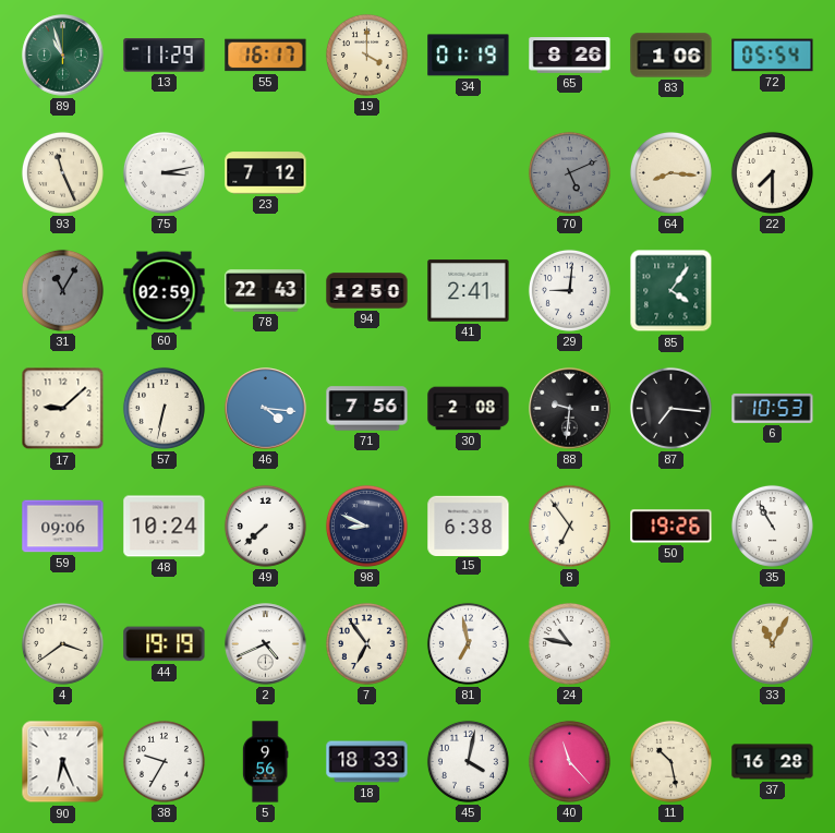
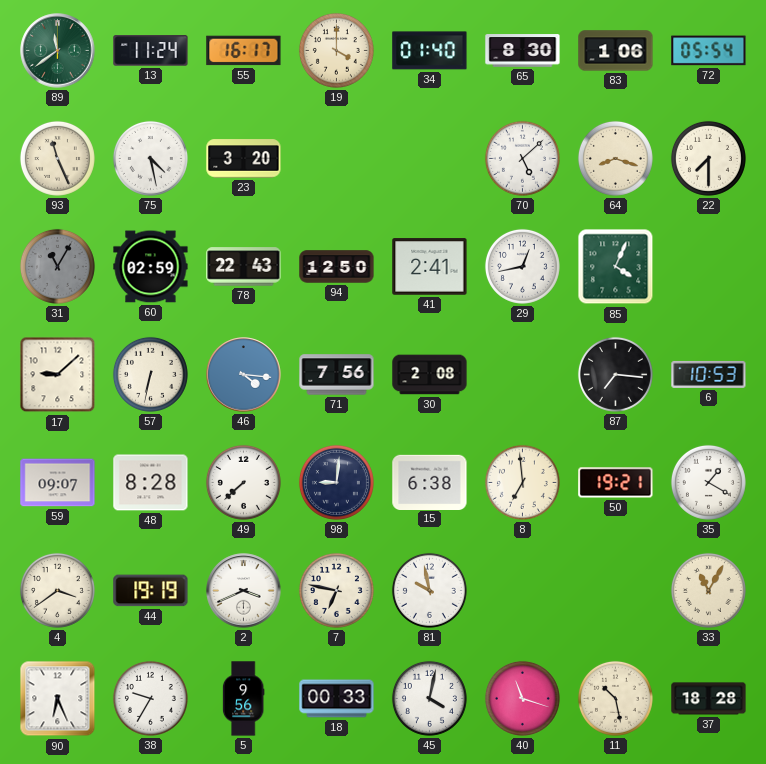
89: 10:57 -> 11:39 (58, 51)
13: 11:29 -> 11:24 (151, 51)
34: 01:19 -> 01:40 (430, 51)
65: 8:26 -> 8:30 (523, 51)
75: 3:13 -> 4:28 (150, 158)
23: 7:12 -> 3:20 (244, 159)
70: 5:11 -> 5:08 (522, 158)
70 dial: grey -> white (522, 158)
64: 8:16 -> 8:18 (615, 158)
29: 9:01 -> 12:43 (522, 266)
85: 4:06 -> 4:04 (616, 267)
88: 9:31 -> none (570, 409)
59: 09:06 -> 09:07 (58, 483)
48: 10:24 -> 8:28 (151, 483)
98: 8:49 -> 9:01 (336, 482)
8: 6:54 -> 6:59 (522, 482)
50: 19:26 -> 19:21 (616, 483)
35: 10:55 -> 1:20 (708, 482)
2: 4:41 -> 3:41 (244, 591)
7: 6:54 -> 6:47 (336, 590)
81: 6:58 -> 9:58 (429, 590)
24: 10:47 -> none (569, 643)
18: 18:33 -> 00:33 (337, 699)
40: 11:23 -> 11:18 (522, 698)
37: 16:28 -> 18:28 (709, 699)
